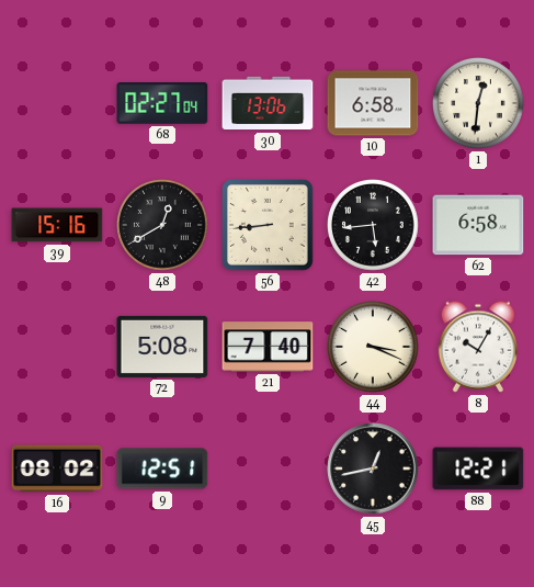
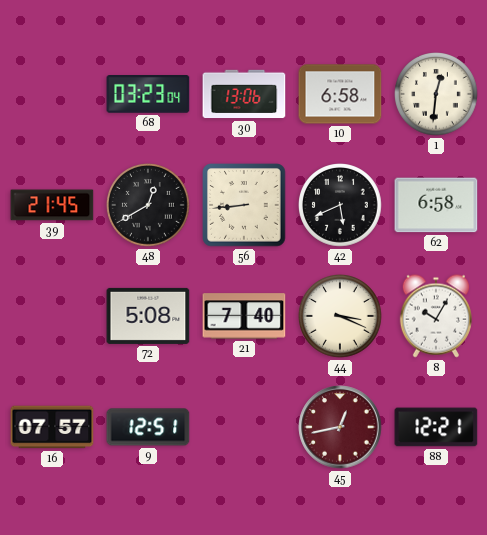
68: 02:27 -> 03:23 (148, 95)
39: 15:16 -> 21:45 (52, 205)
42: 5:44 -> 5:41 (341, 206)
16: 08:02 -> 07:57 (52, 427)
45 dial: black -> burgundy (340, 427)
